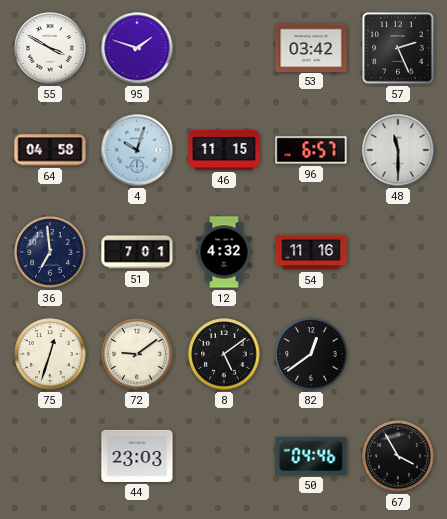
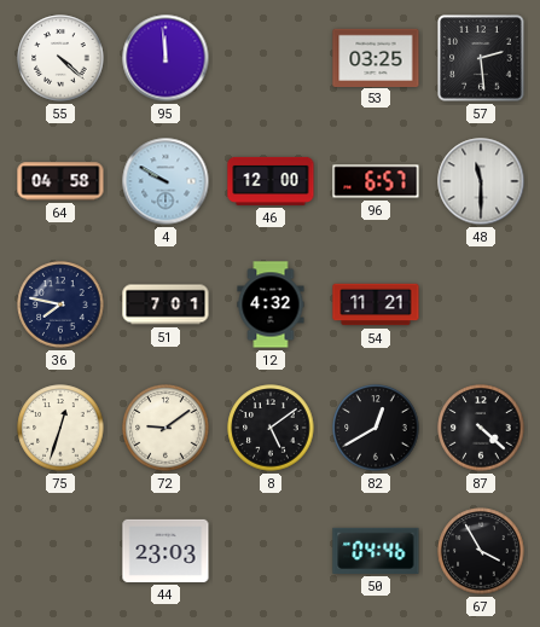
55: 3:50 -> 4:22 (60, 58)
95: 1:48 -> 11:59 (166, 58)
53: 03:42 -> 03:25 (376, 57)
57: 2:26 -> 2:29 (481, 58)
4: 10:03 -> 9:50 (166, 181)
46: 11:15 -> 12:00 (271, 181)
36: 6:59 -> 7:47 (60, 304)
54: 11:16 -> 11:21 (376, 304)
82: 12:39 -> 12:40 (376, 428)
87: none -> 4:22 (481, 428)
